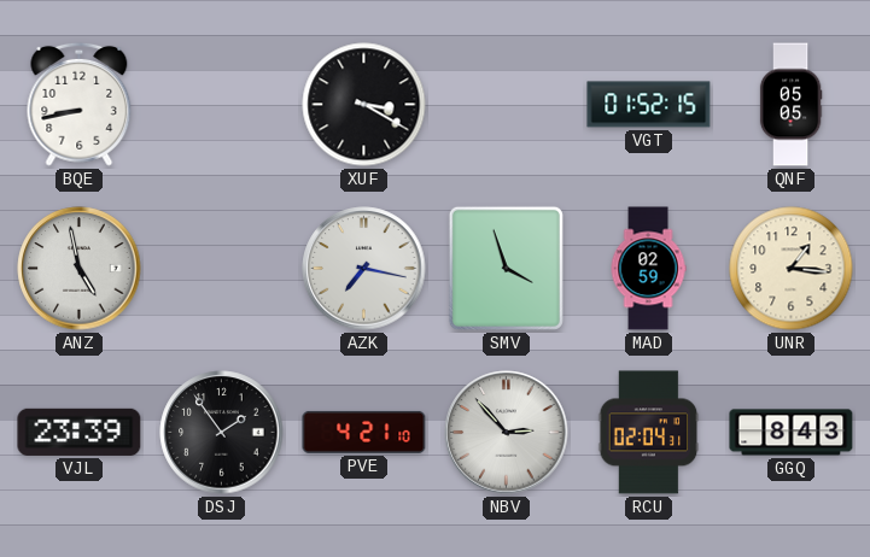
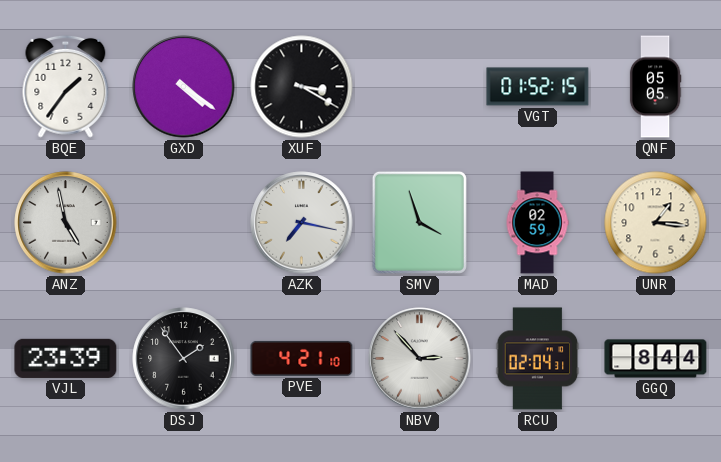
BQE: 8:43 -> 1:36 (66, 86)
GXD: none -> 4:21 (184, 87)
GGQ: 8:43 -> 8:44 (656, 359)
